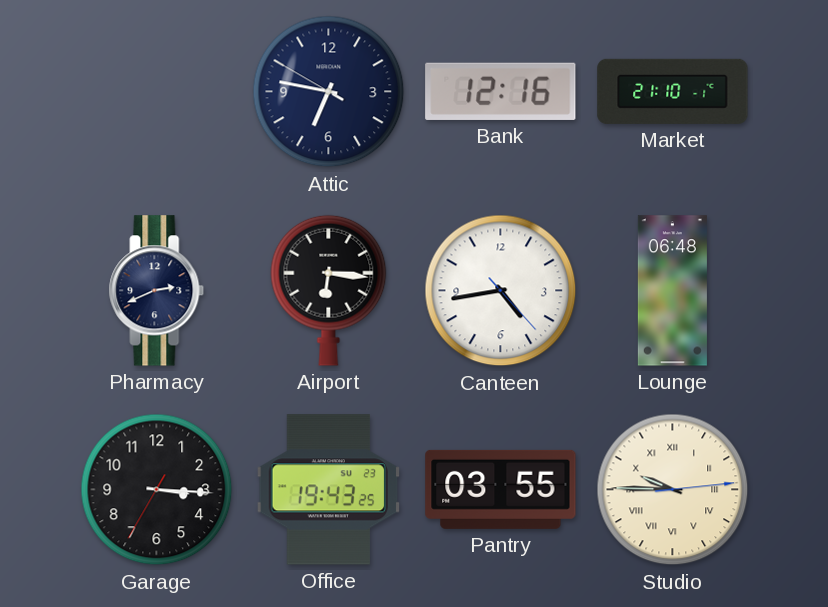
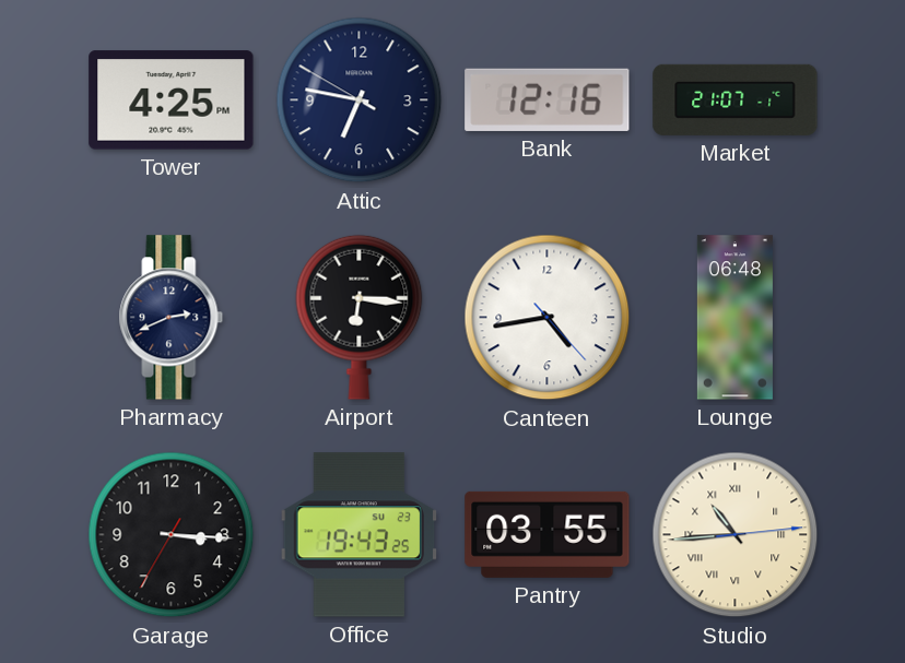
Tower: none -> 4:25 (172, 100)
Market: 21:10 -> 21:07 (736, 99)
Studio: 9:45 -> 10:44 (736, 535)
